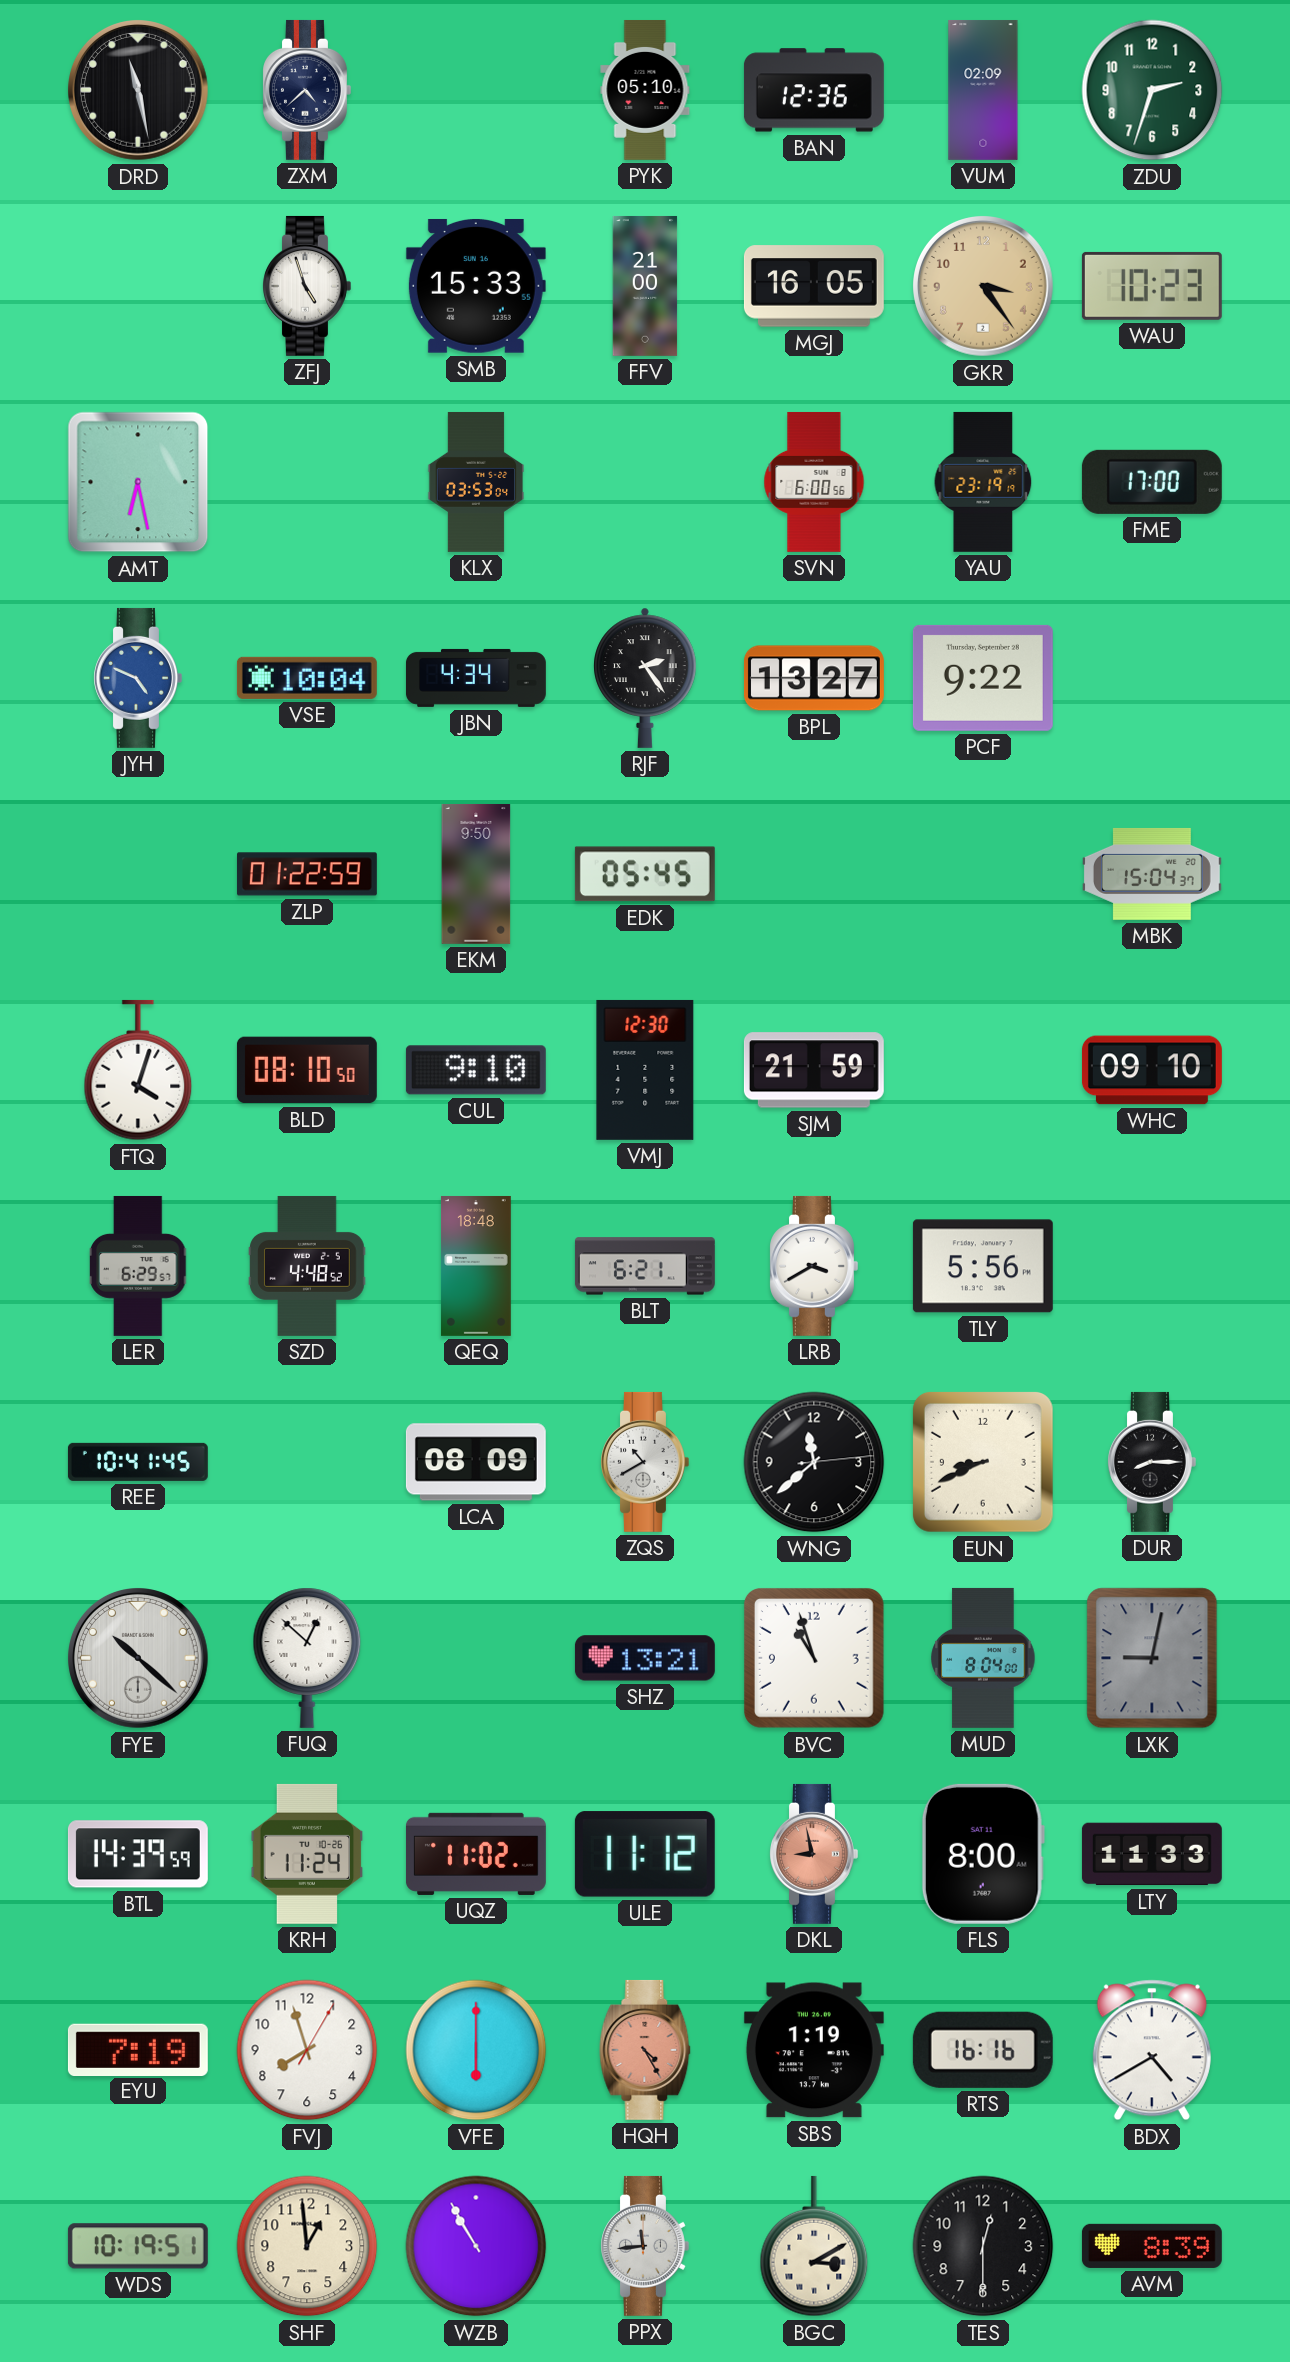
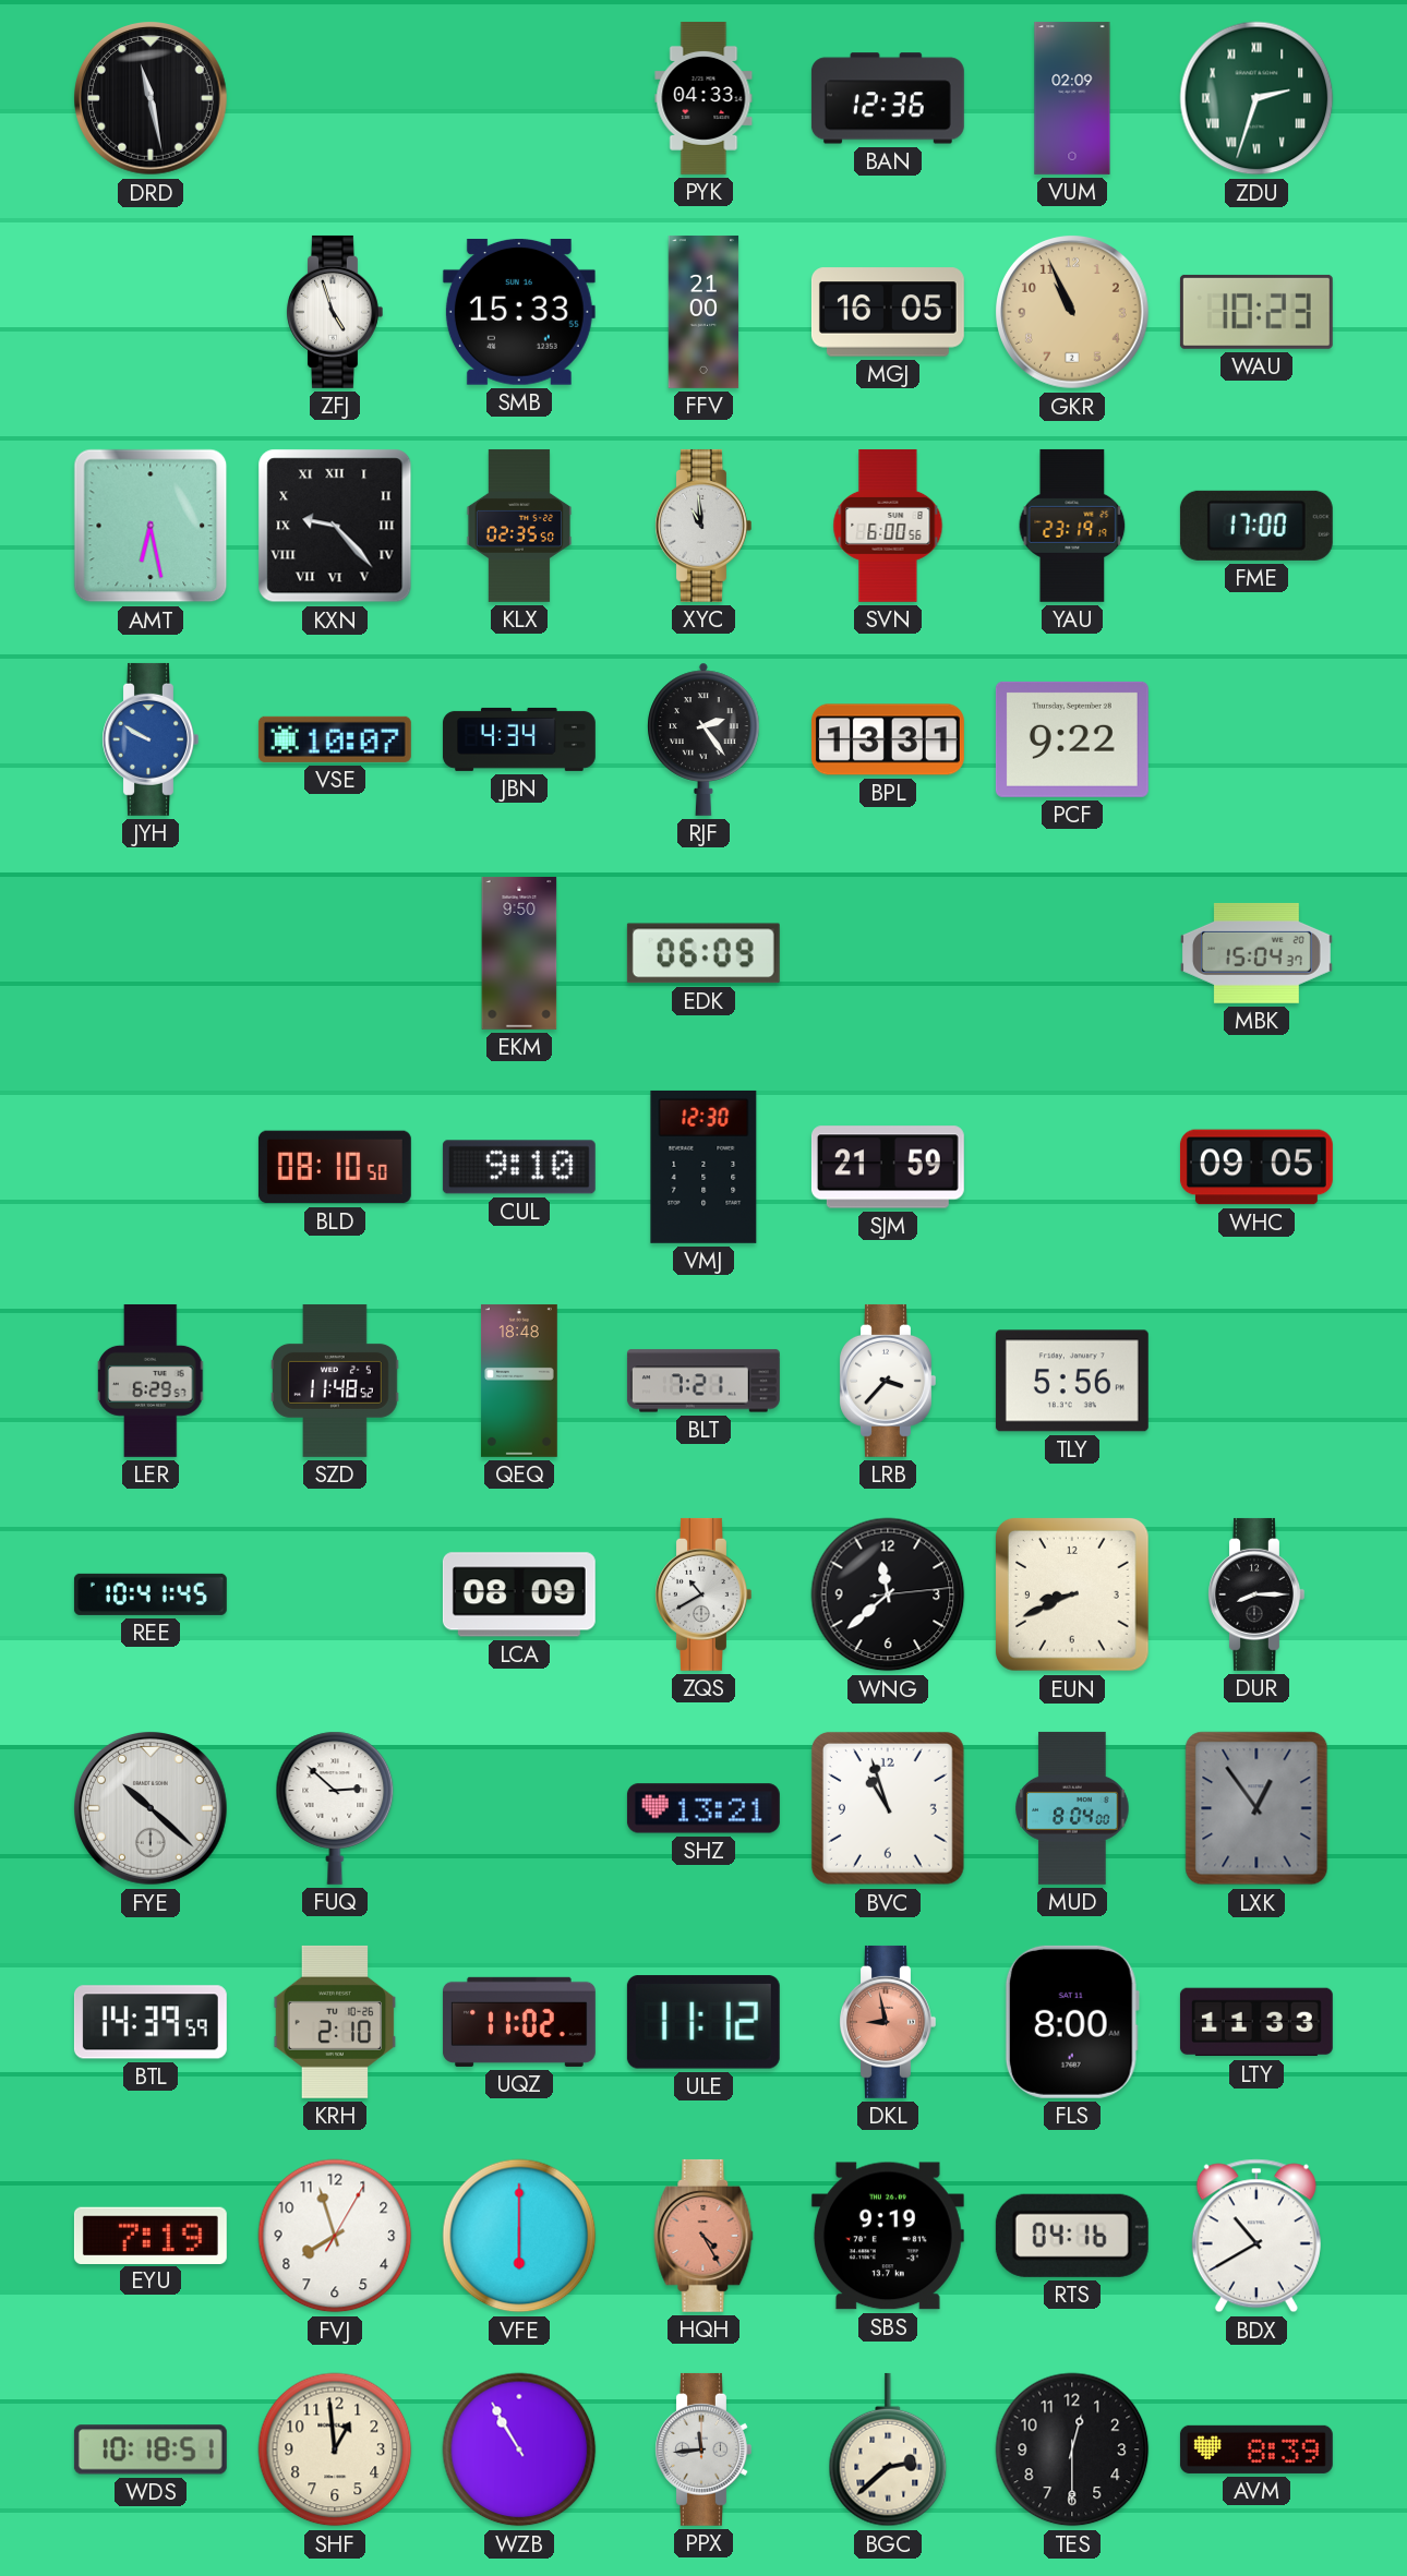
ZXM: 4:38 -> none (307, 90)
PYK: 05:10 -> 04:33 (703, 98)
ZDU numerals: Arabic -> Roman (1256, 98)
GKR: 3:24 -> 10:56 (1073, 313)
KXN: none -> 9:23 (335, 526)
KLX: 03:53 -> 02:35 (519, 526)
XYC: none -> 10:59 (703, 526)
JYH: 4:49 -> 9:50 (151, 739)
VSE: 10:04 -> 10:07 (335, 739)
BPL: 13:27 -> 13:31 (888, 739)
ZLP: 01:22 -> none (307, 874)
EDK: 05:45 -> 06:09 (703, 953)
FTQ: 4:03 -> none (138, 1070)
WHC: 09:10 -> 09:05 (1256, 1167)
SZD: 4:48 -> 11:48 (335, 1381)
BLT: 6:21 -> 7:21 (703, 1381)
LRB: 3:40 -> 3:37 (888, 1381)
FUQ: 12:52 -> 2:52 (335, 1808)
LXK: 9:02 -> 12:54 (1256, 1808)
KRH: 11:24 -> 2:10 (335, 2022)
SBS: 1:19 -> 9:19 (888, 2236)
RTS: 16:16 -> 04:16 (1072, 2236)
BDX: 4:40 -> 10:40 (1256, 2236)
WDS: 10:19 -> 10:18 (151, 2449)
BGC: 3:10 -> 2:38 (888, 2449)
